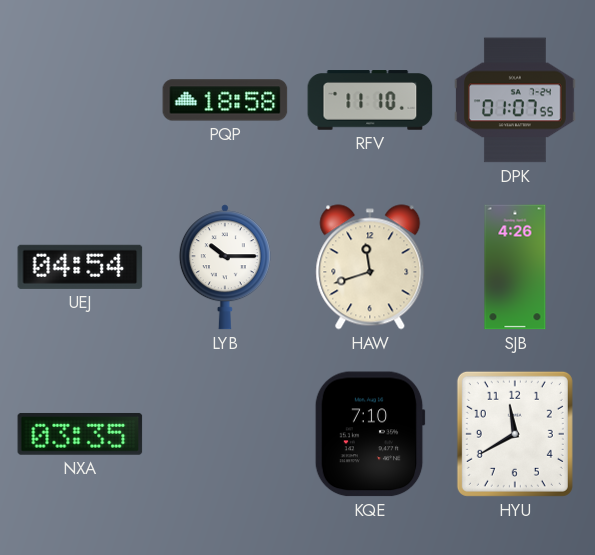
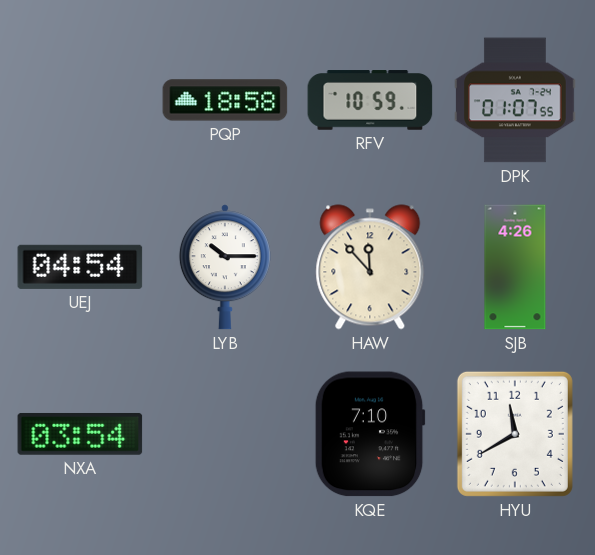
RFV: 11:10 -> 10:59 (370, 100)
HAW: 11:42 -> 11:53 (370, 267)
NXA: 03:35 -> 03:54 (80, 434)
